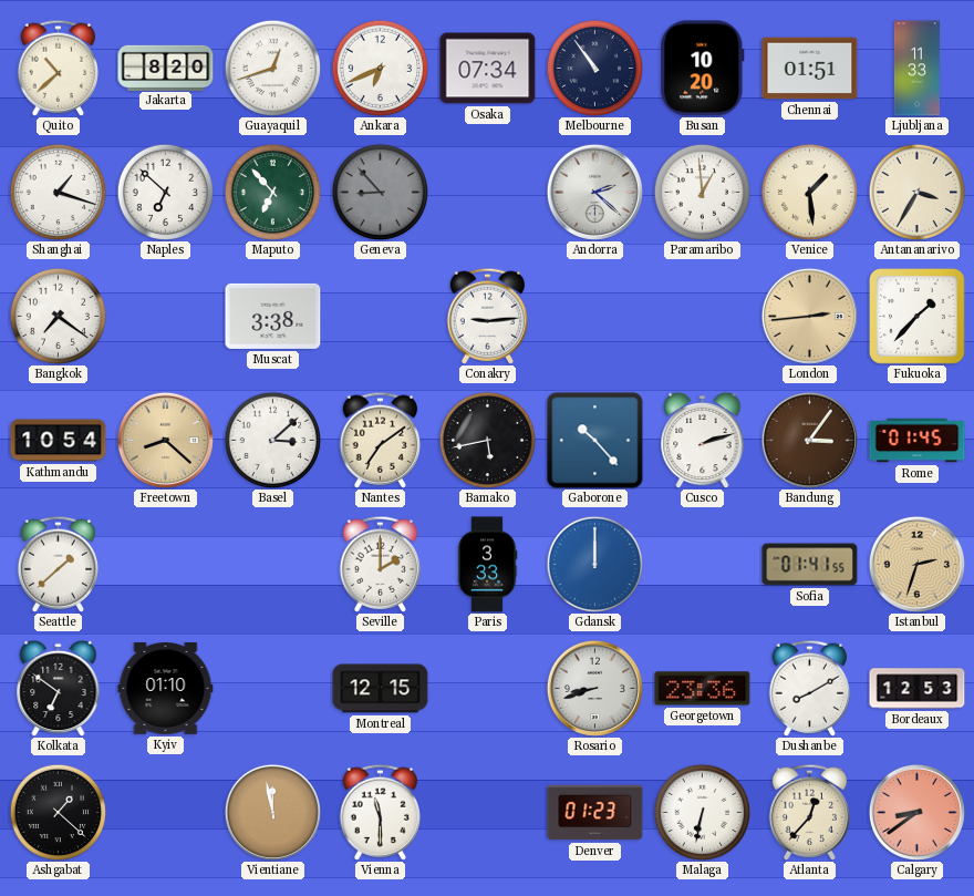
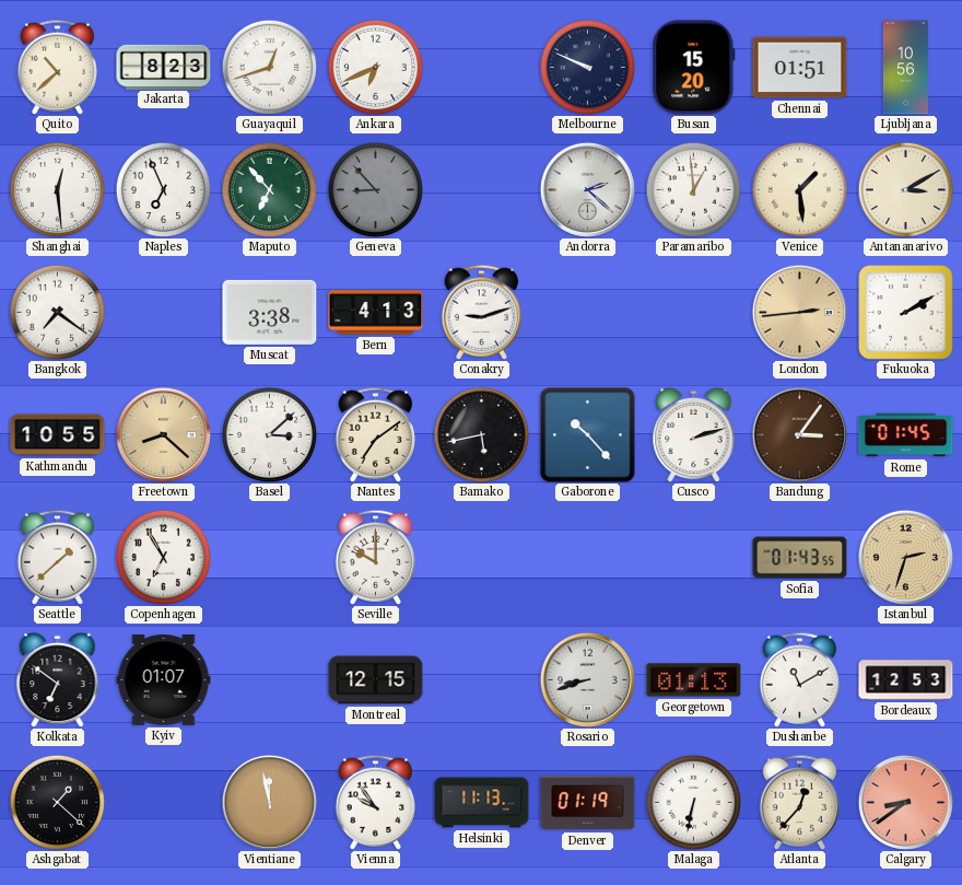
Jakarta: 8:20 -> 8:23 (164, 67)
Osaka: 07:34 -> none (488, 69)
Melbourne: 10:54 -> 9:49 (587, 67)
Busan: 10:20 -> 15:20 (694, 68)
Ljubljana: 11:33 -> 10:56 (905, 68)
Shanghai: 1:18 -> 12:29 (57, 189)
Naples: 6:52 -> 6:56 (163, 189)
Antananarivo: 3:35 -> 3:10 (905, 189)
Bern: none -> 4:13 (376, 313)
Conakry: 9:14 -> 9:12 (482, 312)
Fukuoka: 1:37 -> 2:10 (906, 313)
Kathmandu: 10:54 -> 10:55 (58, 435)
Copenhagen: none -> 6:55 (163, 557)
Seville: 2:00 -> 10:00 (376, 557)
Paris: 3:33 -> none (487, 565)
Gdansk: 12:00 -> none (594, 564)
Sofia: 01:41 -> 01:43 (800, 558)
Kyiv: 01:10 -> 01:07 (164, 680)
Georgetown: 23:36 -> 01:13 (694, 680)
Dushanbe: 8:10 -> 11:10 (800, 679)
Vienna: 11:30 -> 9:54 (376, 802)
Helsinki: none -> 11:13 (482, 803)
Denver: 01:23 -> 01:19 (588, 803)
